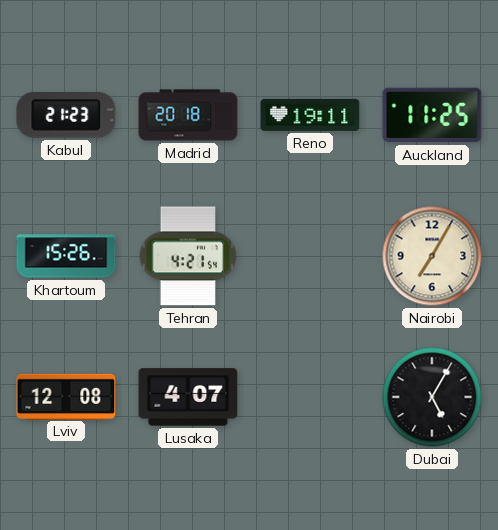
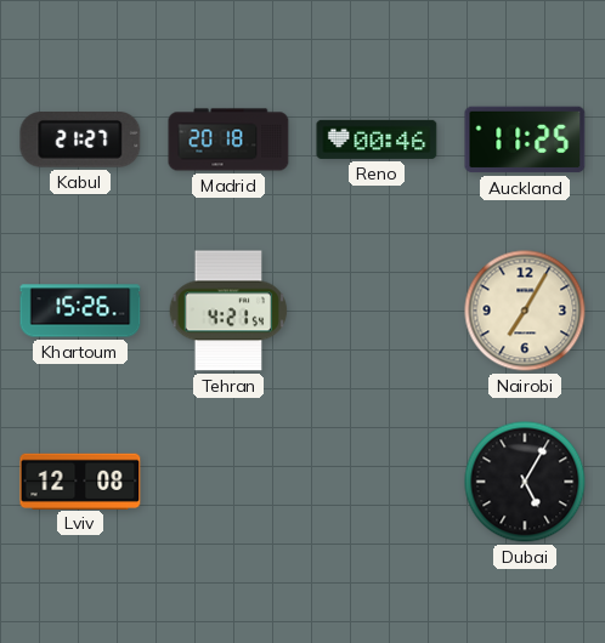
Kabul: 21:23 -> 21:27 (80, 141)
Reno: 19:11 -> 00:46 (377, 140)
Lusaka: 4:07 -> none (188, 397)
